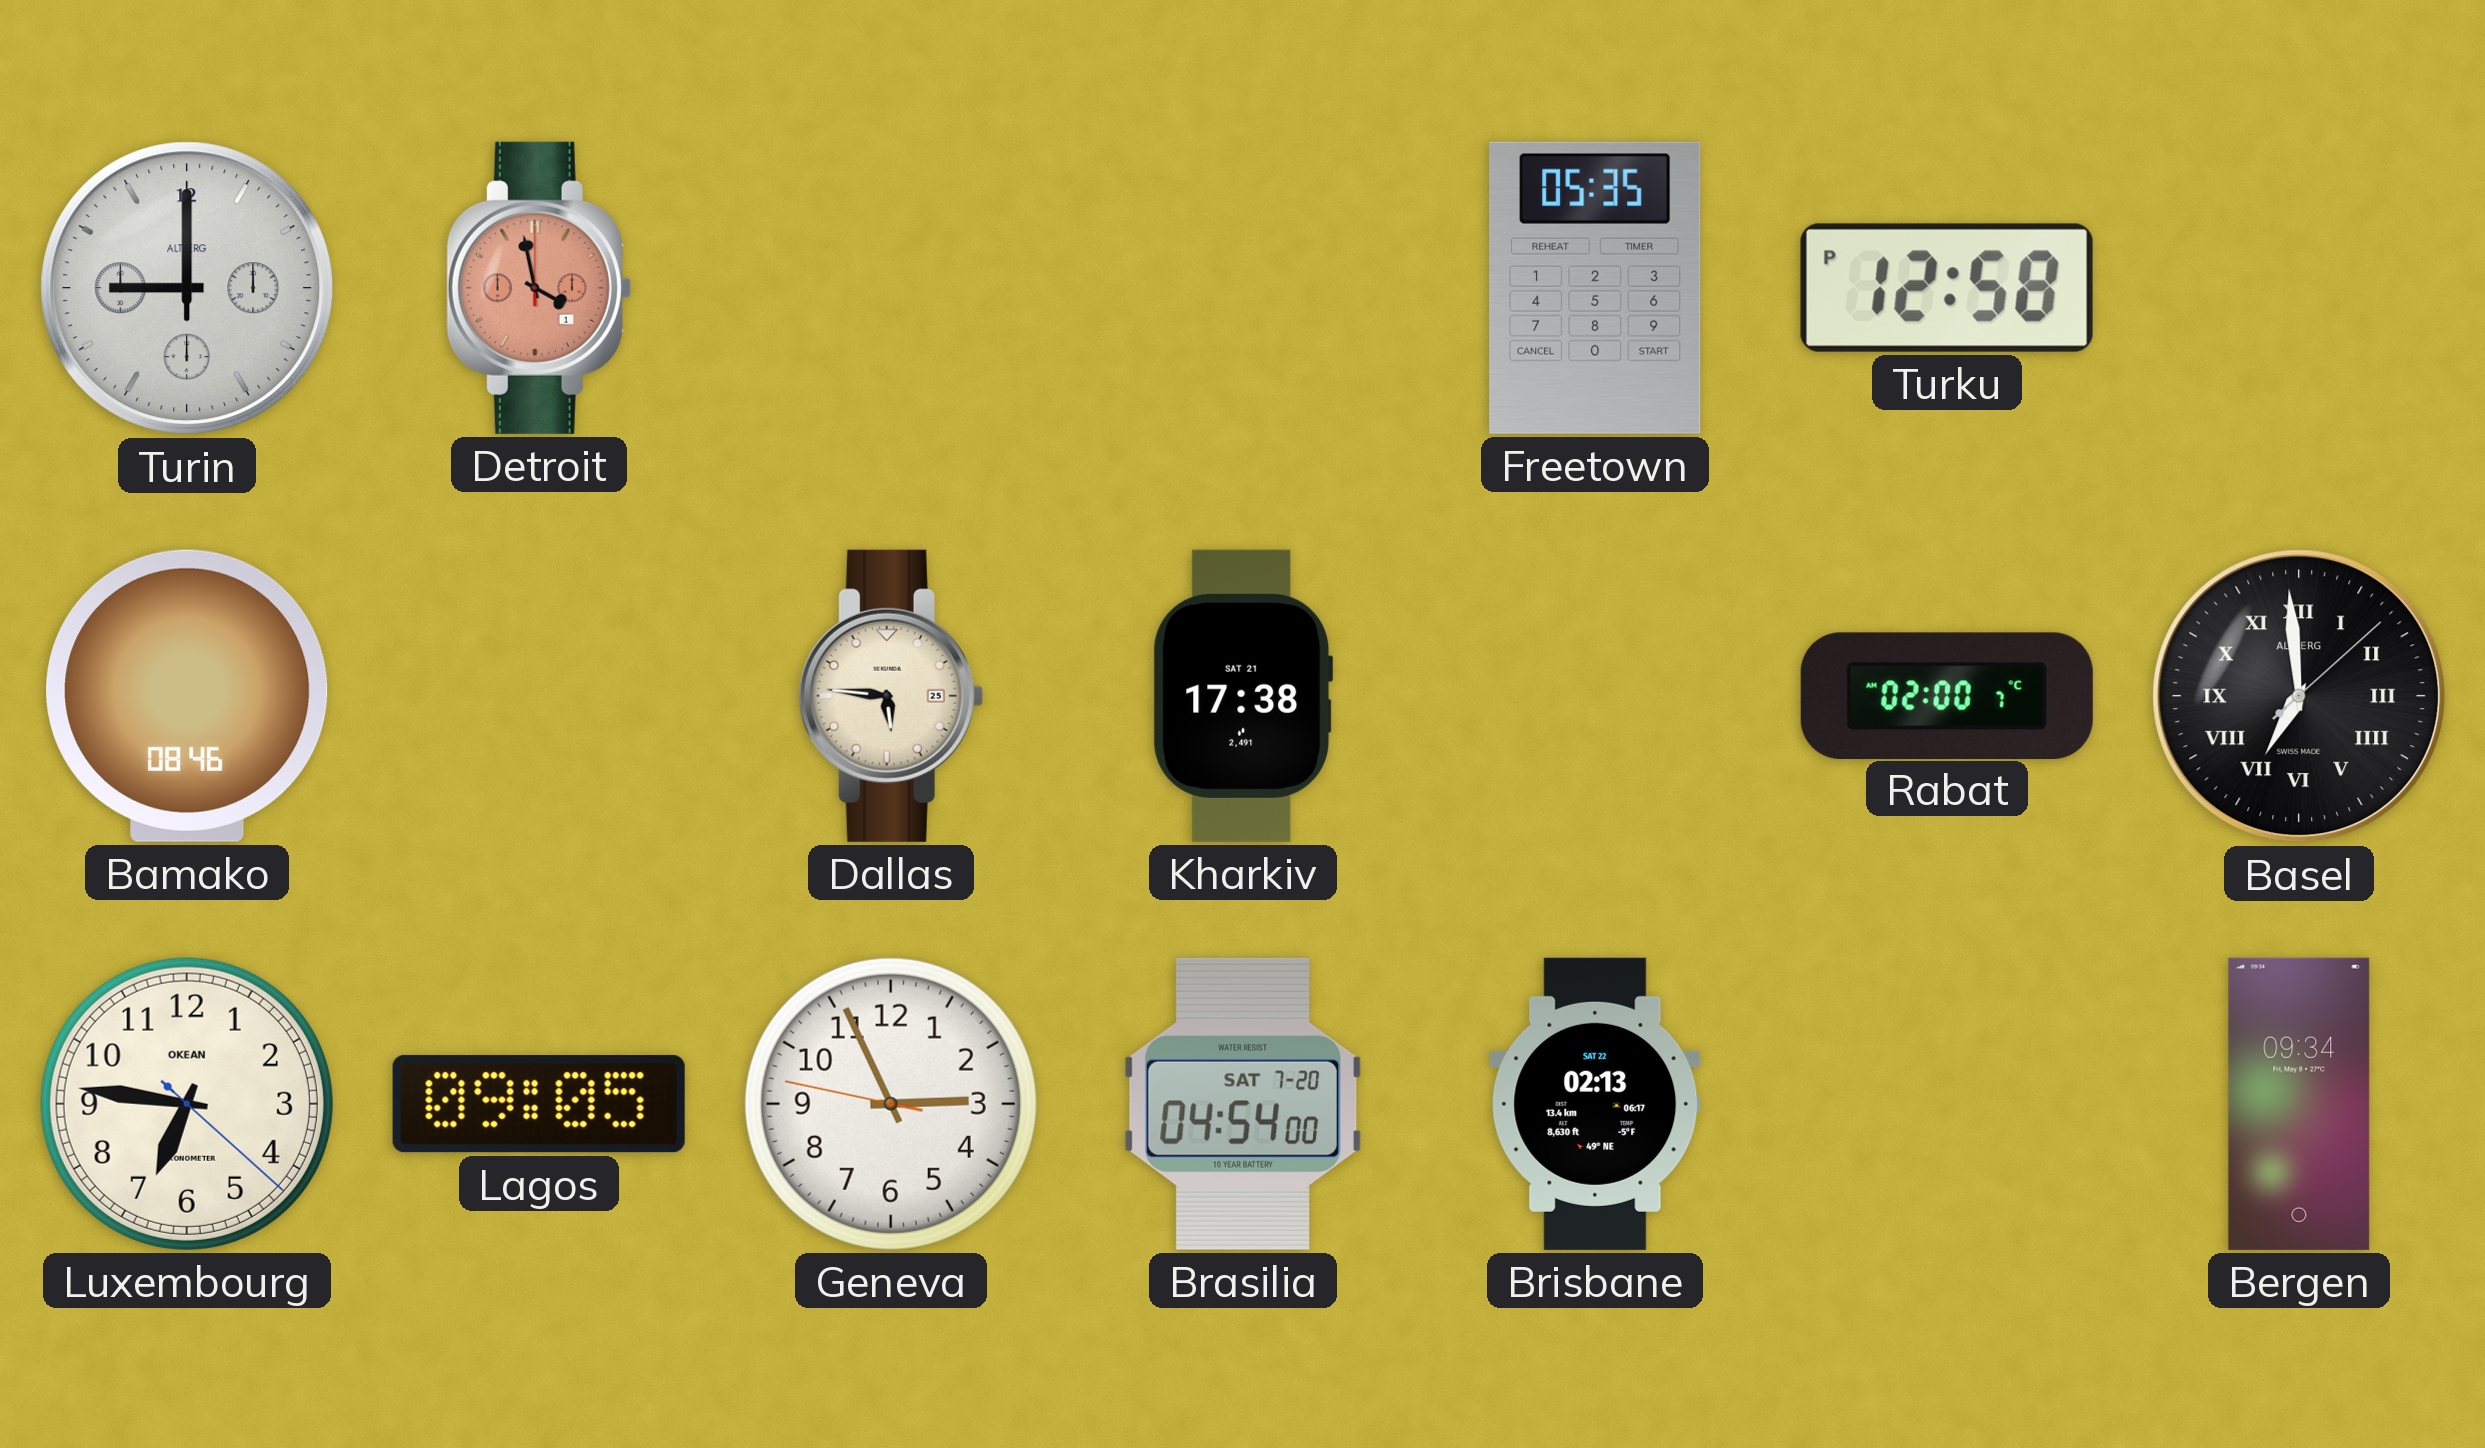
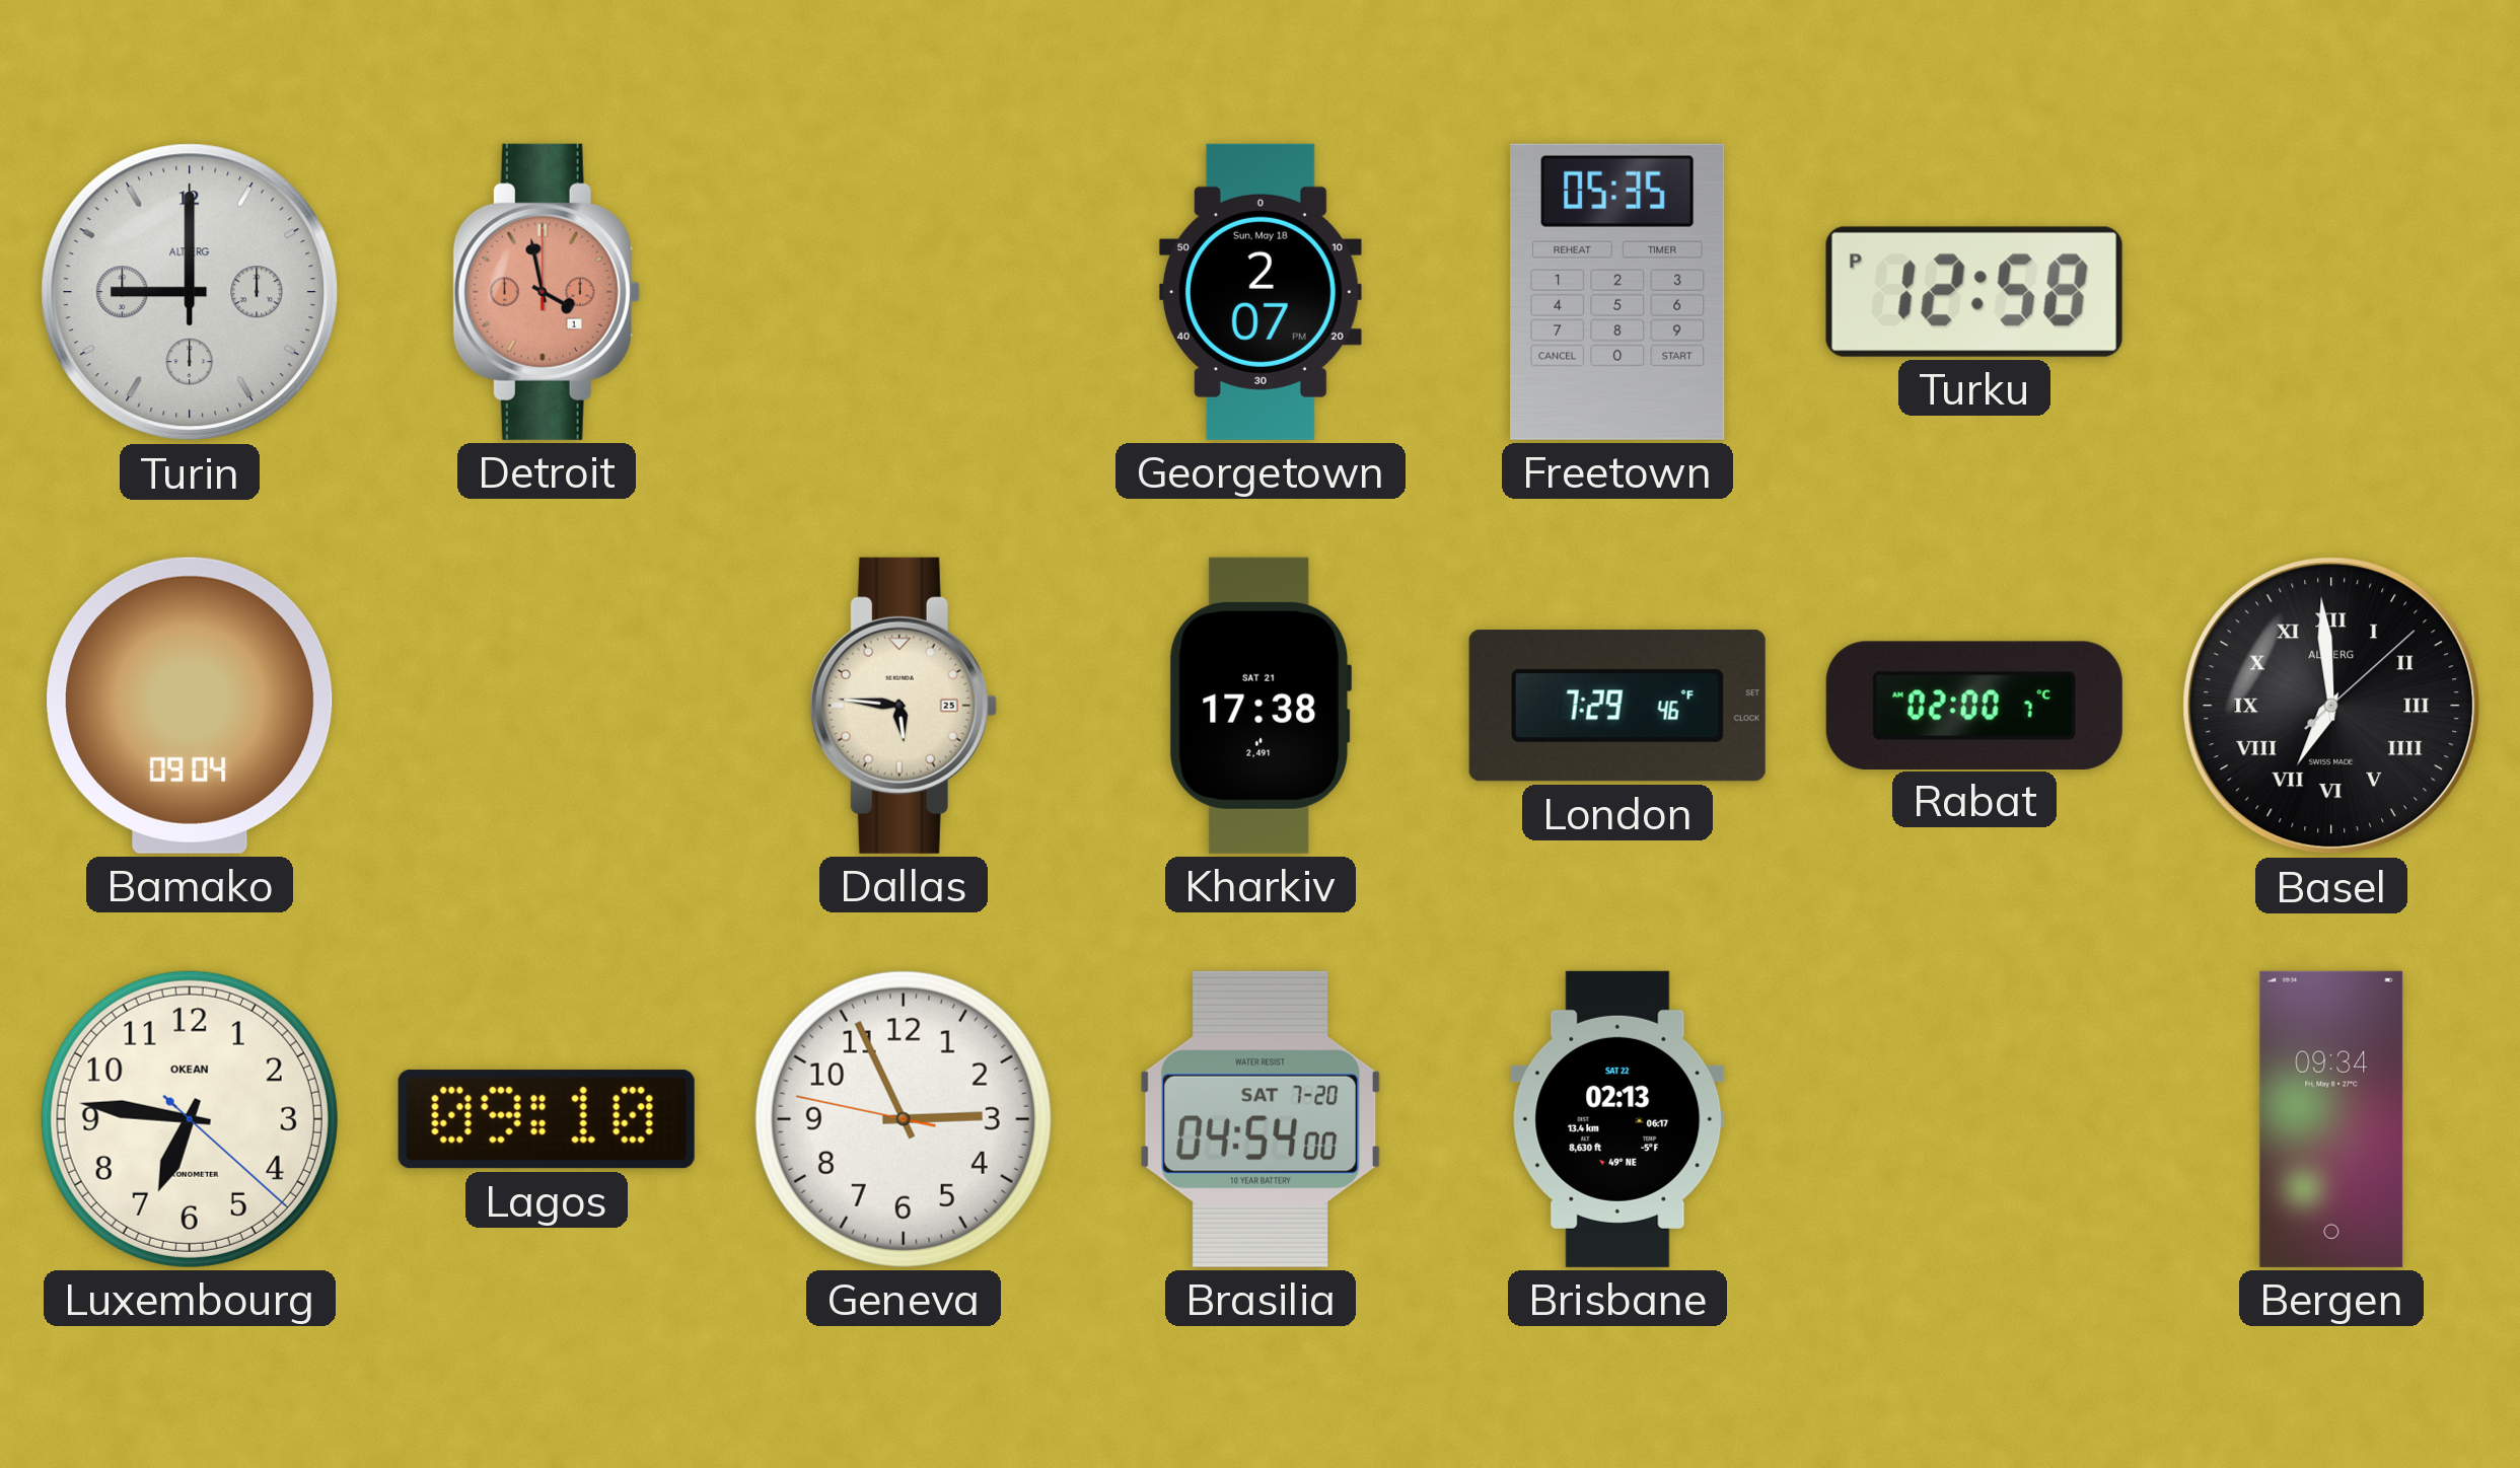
Georgetown: none -> 2:07 (1261, 292)
Bamako: 08:46 -> 09:04 (190, 706)
London: none -> 7:29 (1617, 706)
Lagos: 09:05 -> 09:10 (547, 1119)
